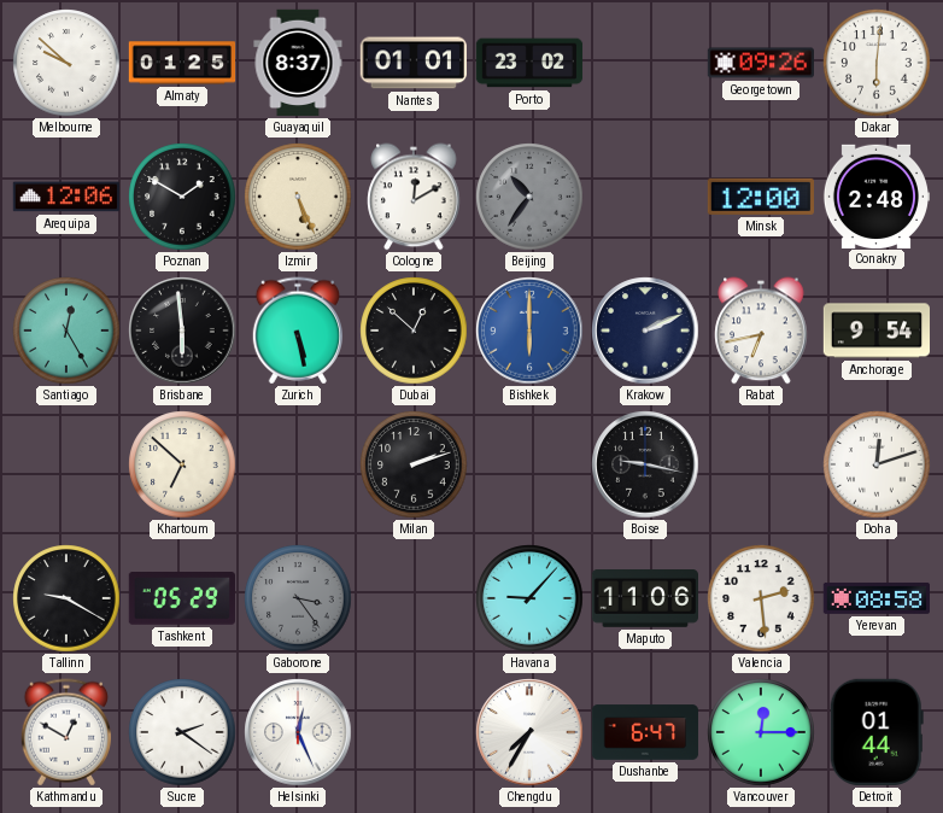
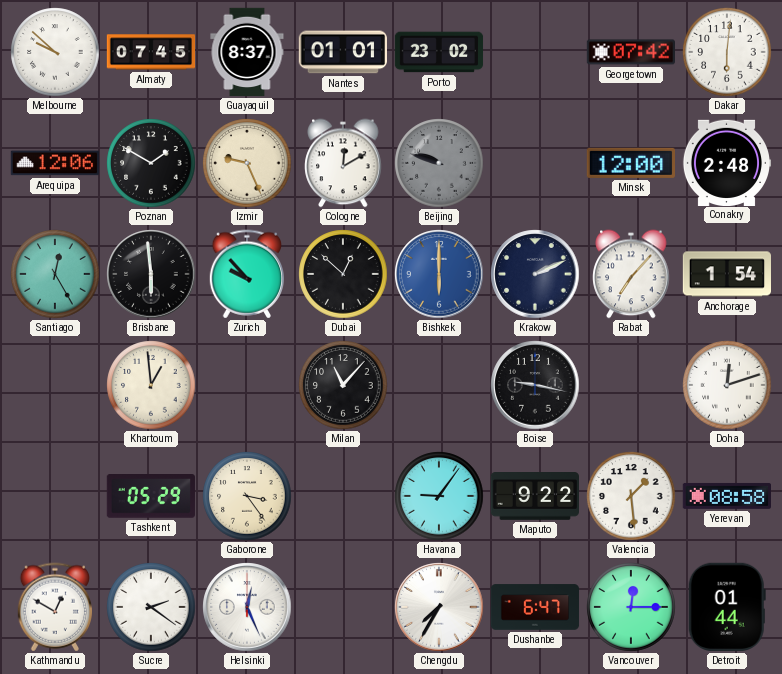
Almaty: 01:25 -> 07:45 (151, 52)
Georgetown: 09:26 -> 07:42 (630, 52)
Izmir: 5:26 -> 9:26 (247, 163)
Beijing: 10:36 -> 9:48 (439, 163)
Zurich: 5:28 -> 9:53 (246, 274)
Rabat: 6:43 -> 7:07 (631, 274)
Anchorage: 9:54 -> 1:54 (727, 274)
Khartoum: 6:52 -> 12:59 (151, 385)
Milan: 2:12 -> 11:07 (343, 385)
Tallinn: 9:20 -> none (66, 598)
Gaborone dial: grey -> cream (247, 496)
Havana: 9:07 -> 9:06 (439, 496)
Maputo: 11:06 -> 9:22 (534, 497)
Valencia: 2:29 -> 1:29 (631, 496)
